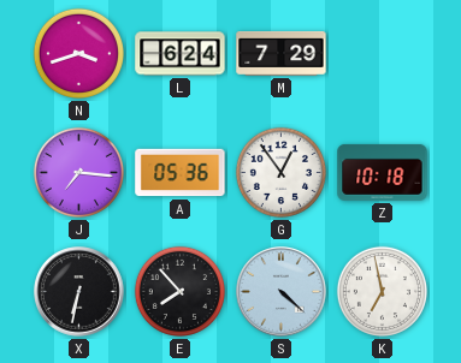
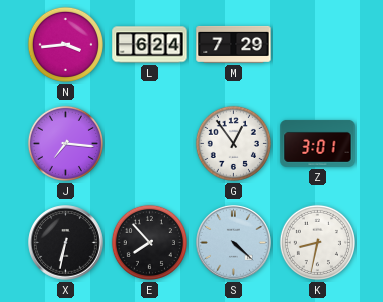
N: 3:42 -> 3:44 (65, 44)
A: 05:36 -> none (181, 173)
Z: 10:18 -> 3:01 (318, 143)
K: 6:58 -> 8:32 (317, 242)
